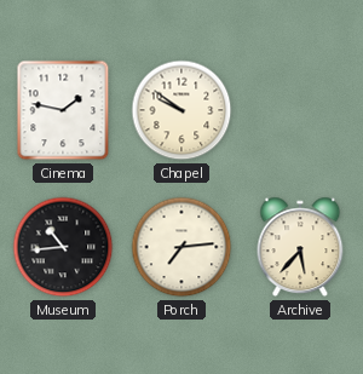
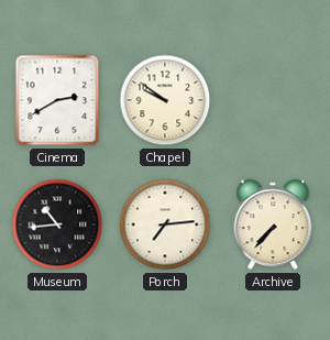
Cinema: 1:47 -> 2:40 (57, 100)
Archive: 5:37 -> 7:37 (273, 224)
